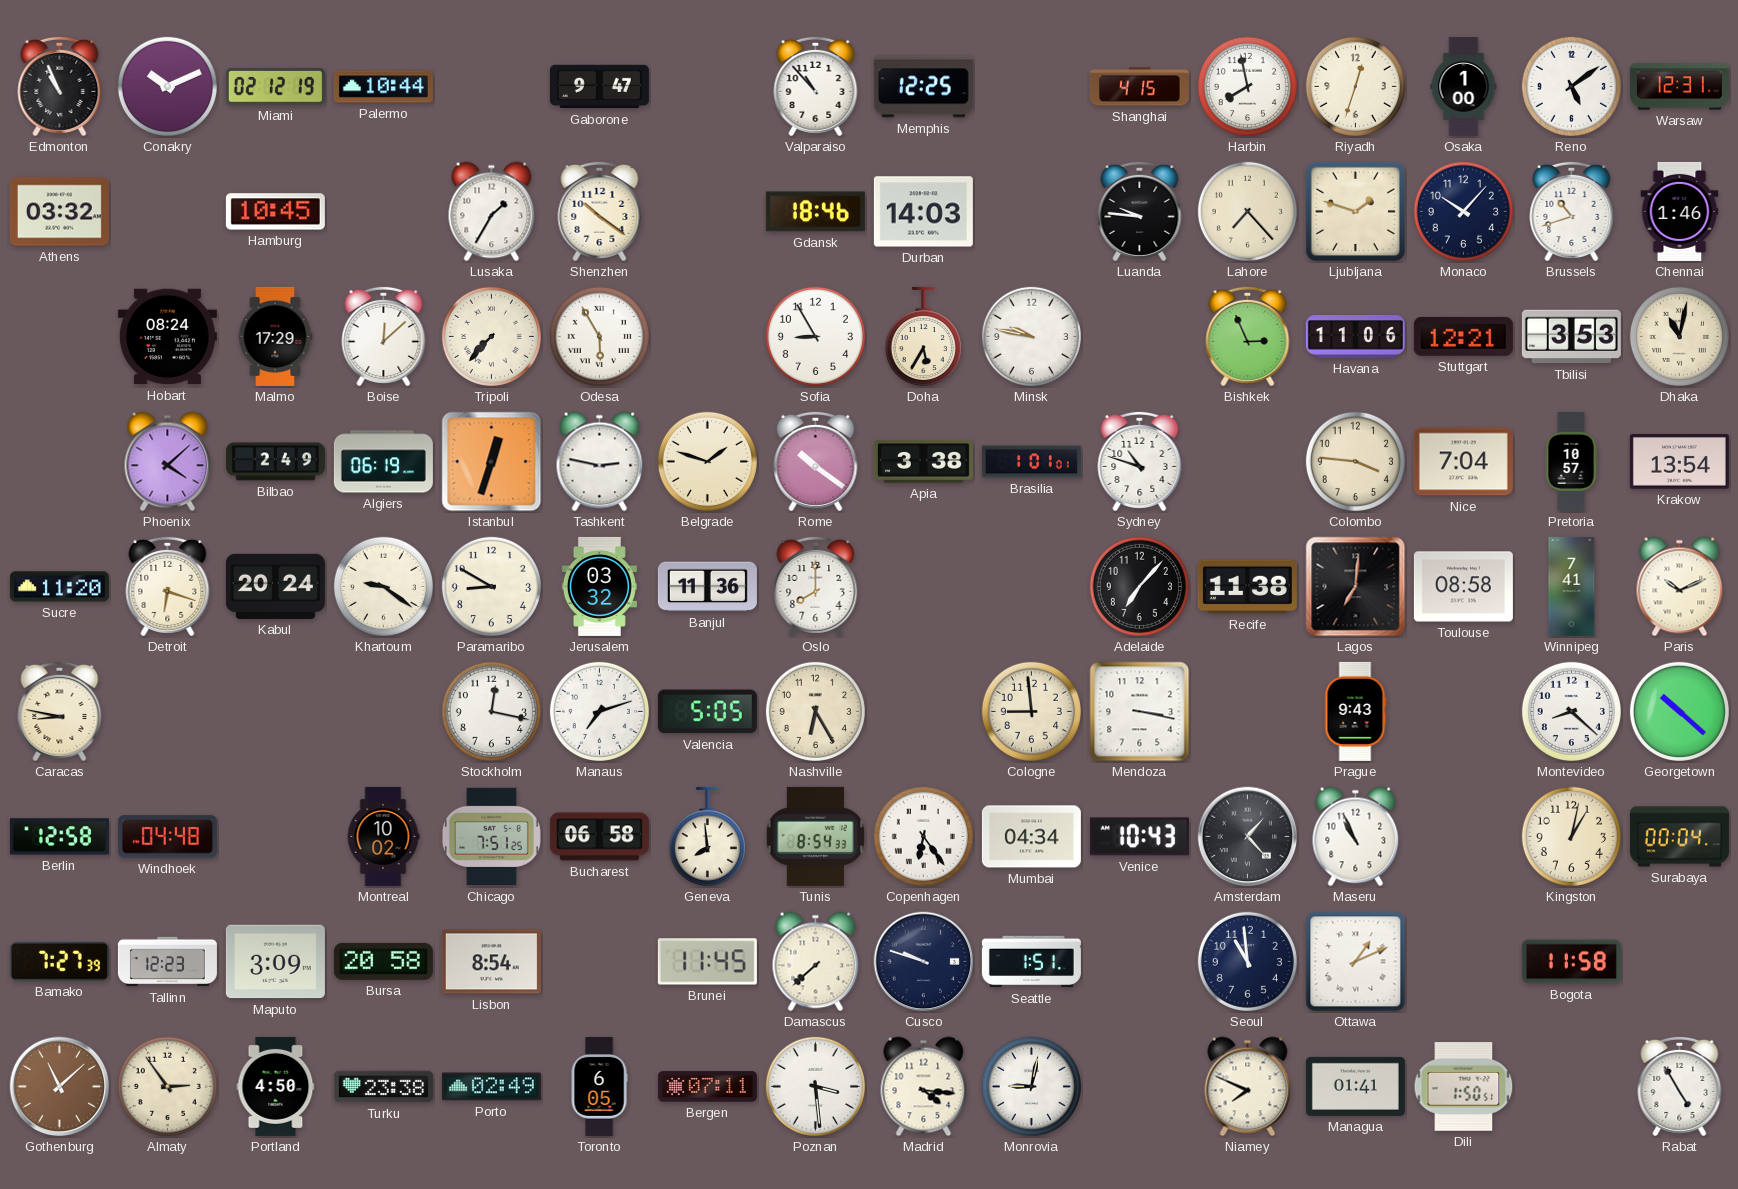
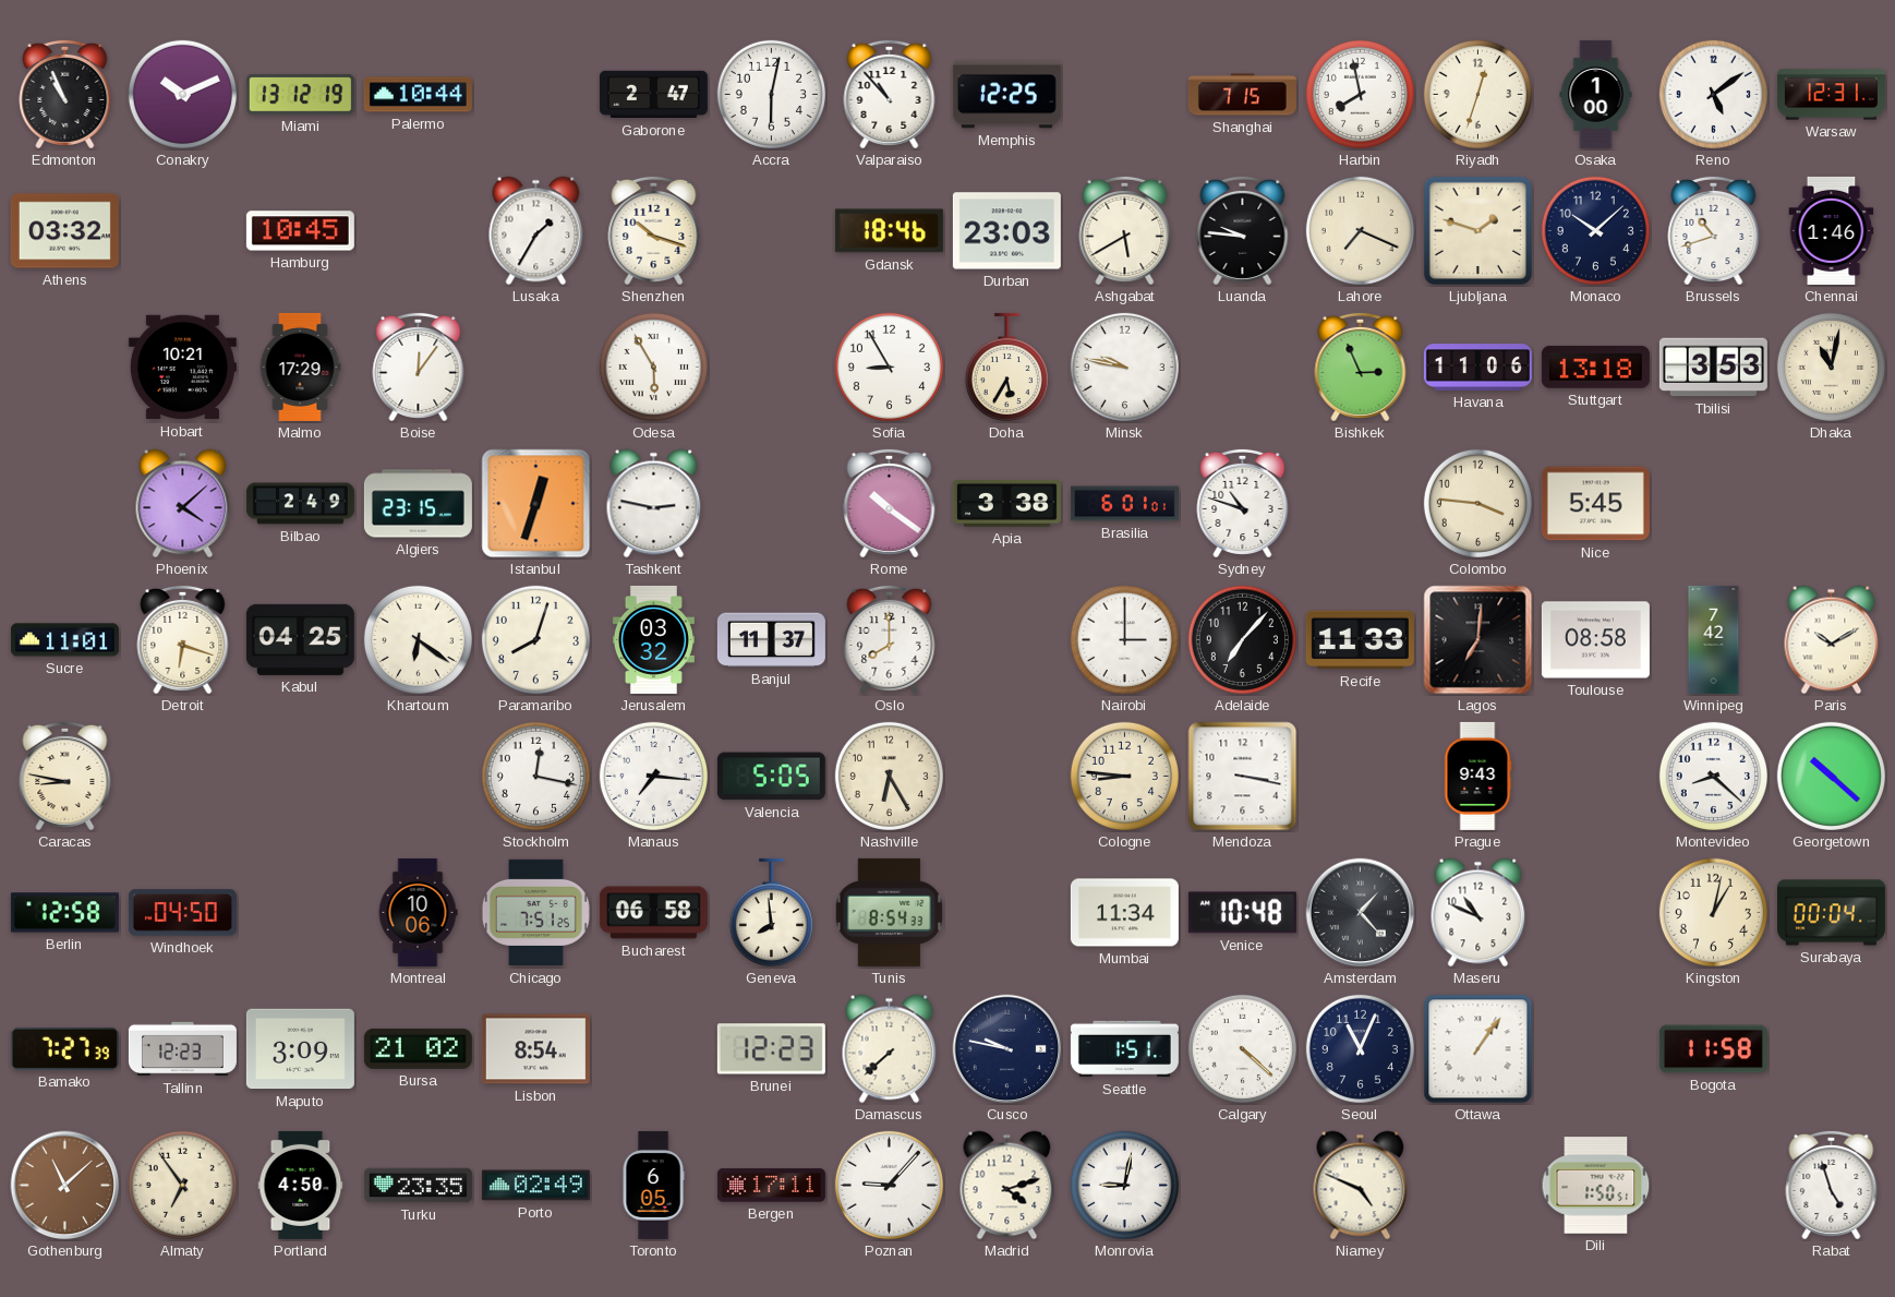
Miami: 02:12 -> 13:12 (300, 95)
Gaborone: 9:47 -> 2:47 (653, 95)
Accra: none -> 6:02 (771, 94)
Shanghai: 4:15 -> 7:15 (1242, 95)
Shenzhen: 10:21 -> 10:18 (654, 230)
Durban: 14:03 -> 23:03 (1006, 231)
Ashgabat: none -> 5:40 (1125, 230)
Lahore: 7:23 -> 7:19 (1360, 230)
Monaco: 10:07 -> 10:08 (1595, 230)
Hobart: 08:24 -> 10:21 (182, 368)
Boise: 12:08 -> 12:06 (419, 367)
Tripoli: 7:37 -> none (491, 336)
Stuttgart: 12:21 -> 13:18 (1595, 367)
Algiers: 06:19 -> 23:15 (418, 504)
Belgrade: 1:48 -> none (707, 461)
Brasilia: 1:01 -> 6:01 (1124, 504)
Nice: 7:04 -> 5:45 (1595, 504)
Pretoria: 10:57 -> none (1571, 461)
Krakow: 13:54 -> none (1679, 462)
Sucre: 11:20 -> 11:01 (64, 640)
Kabul: 20:24 -> 04:25 (300, 639)
Khartoum: 9:21 -> 6:21 (418, 639)
Paramaribo: 8:50 -> 8:03 (535, 639)
Banjul: 11:36 -> 11:37 (771, 640)
Nairobi: none -> 3:00 (1124, 639)
Recife: 11:38 -> 11:33 (1360, 640)
Winnipeg: 7:41 -> 7:42 (1714, 639)
Paris: 10:11 -> 10:10 (1832, 640)
Manaus: 7:12 -> 7:16 (653, 776)
Cologne: 8:59 -> 8:46 (1124, 776)
Windhoek: 04:48 -> 04:50 (182, 913)
Montreal: 10:02 -> 10:06 (418, 912)
Copenhagen: 6:24 -> none (923, 836)
Mumbai: 04:34 -> 11:34 (1124, 913)
Venice: 10:43 -> 10:48 (1242, 913)
Maseru: 10:56 -> 10:49 (1478, 913)
Bursa: 20:58 -> 21:02 (418, 1048)
Brunei: 11:45 -> 12:23 (771, 1049)
Cusco: 9:48 -> 9:47 (1007, 1049)
Calgary: none -> 4:22 (1242, 1048)
Seoul: 10:59 -> 11:04 (1360, 1048)
Ottawa: 1:11 -> 1:06 (1478, 1049)
Almaty: 2:54 -> 6:54 (182, 1185)
Turku: 23:38 -> 23:35 (418, 1186)
Bergen: 07:11 -> 17:11 (771, 1186)
Poznan: 3:29 -> 9:07 (889, 1185)
Madrid: 4:16 -> 4:12 (1007, 1186)
Niamey: 7:49 -> 4:49 (1361, 1186)
Managua: 01:41 -> none (1355, 1086)
Rabat: 4:55 -> 4:57 (1832, 1185)
